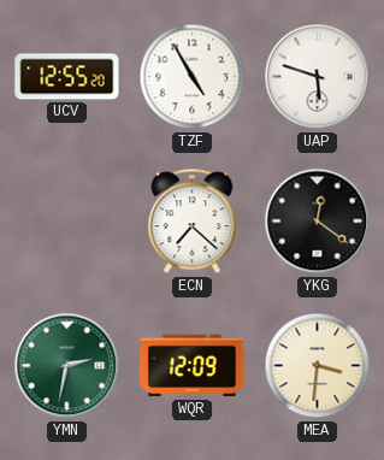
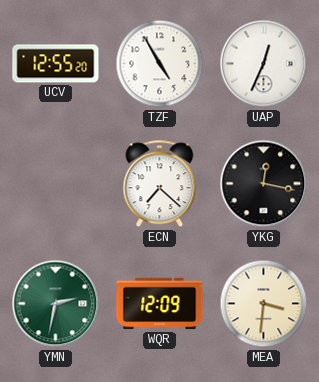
UAP: 5:48 -> 12:34 (264, 64)
YKG: 12:21 -> 12:17 (264, 184)
